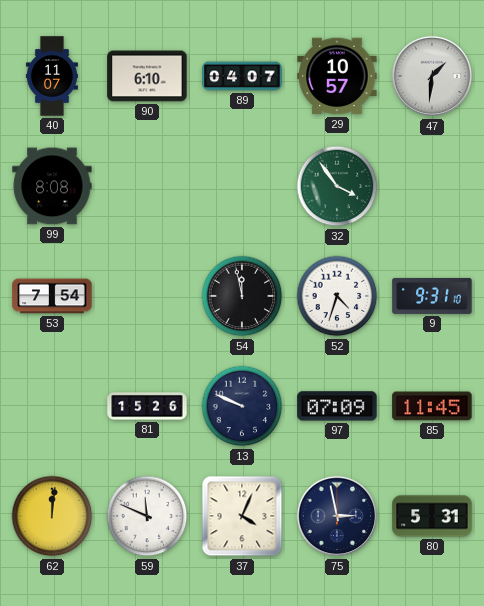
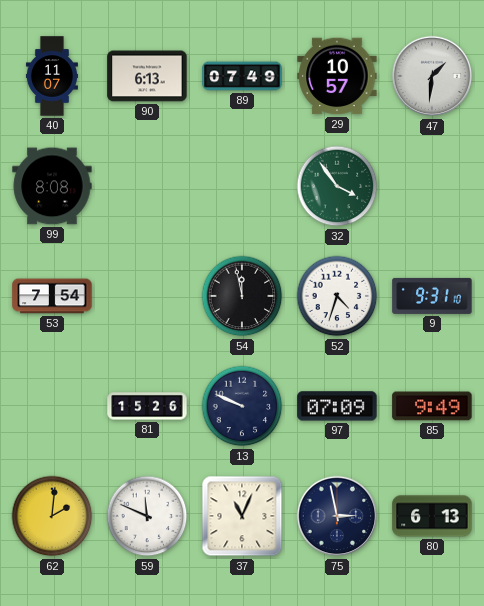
90: 6:10 -> 6:13 (147, 76)
89: 04:07 -> 07:49 (242, 76)
85: 11:45 -> 9:49 (432, 406)
62: 12:01 -> 2:01 (52, 516)
37: 4:04 -> 11:04 (242, 516)
80: 5:31 -> 6:13 (432, 516)
